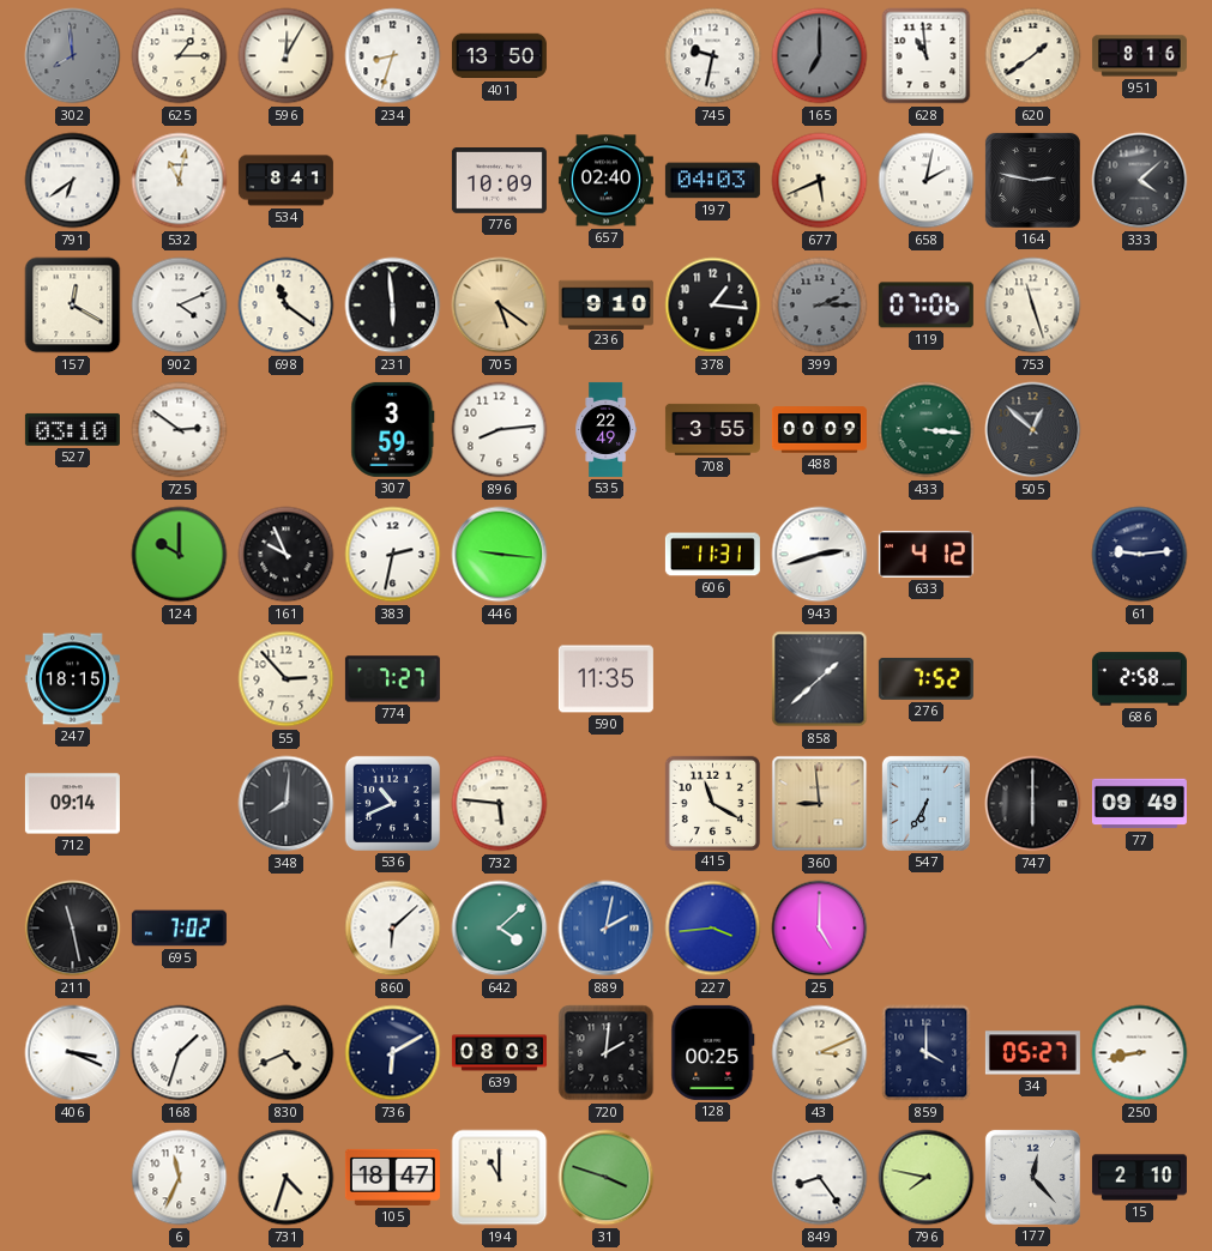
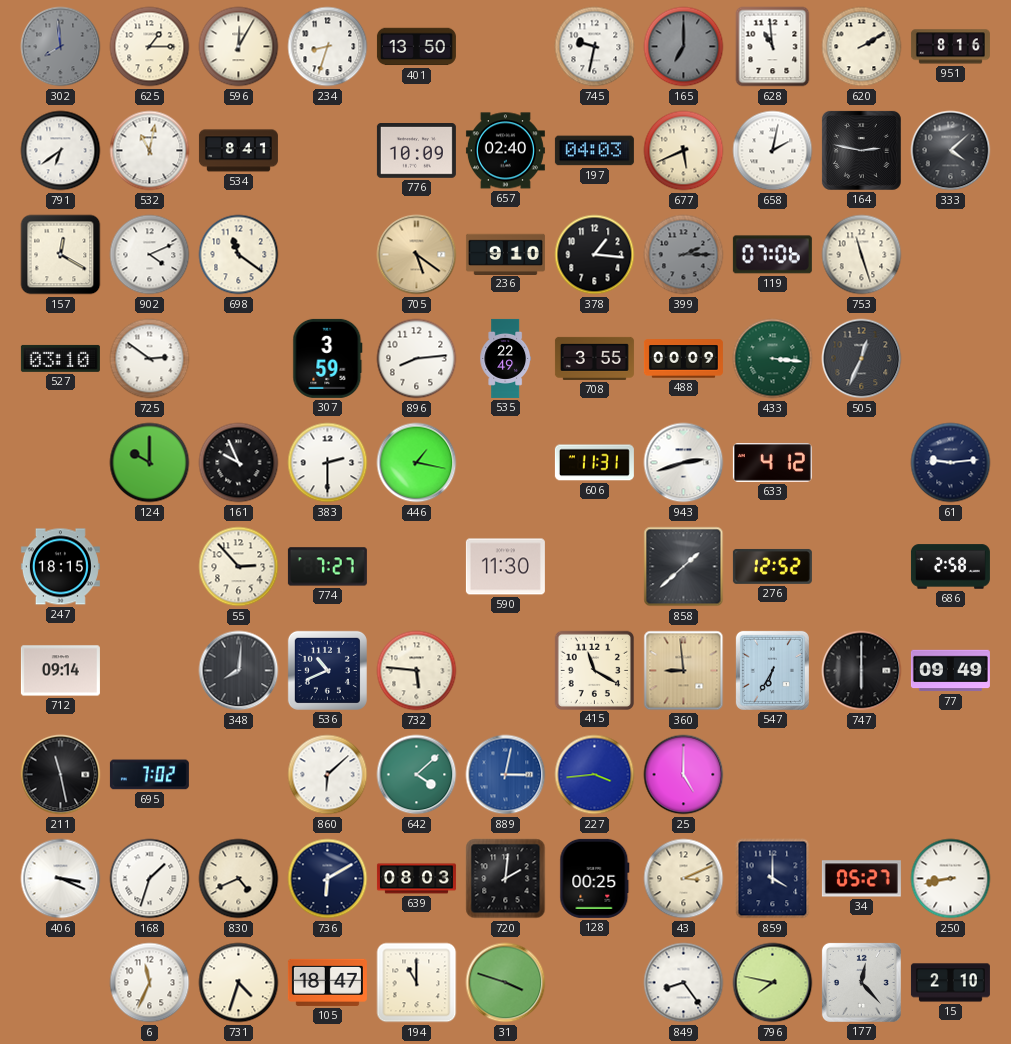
620: 1:39 -> 2:10 (862, 47)
231: 5:59 -> none (393, 306)
505: 12:52 -> 12:34 (862, 359)
383: 2:32 -> 2:30 (328, 463)
446: 9:16 -> 1:17 (417, 463)
590: 11:35 -> 11:30 (505, 567)
276: 7:52 -> 12:52 (772, 566)
889: 2:02 -> 3:02 (506, 775)
